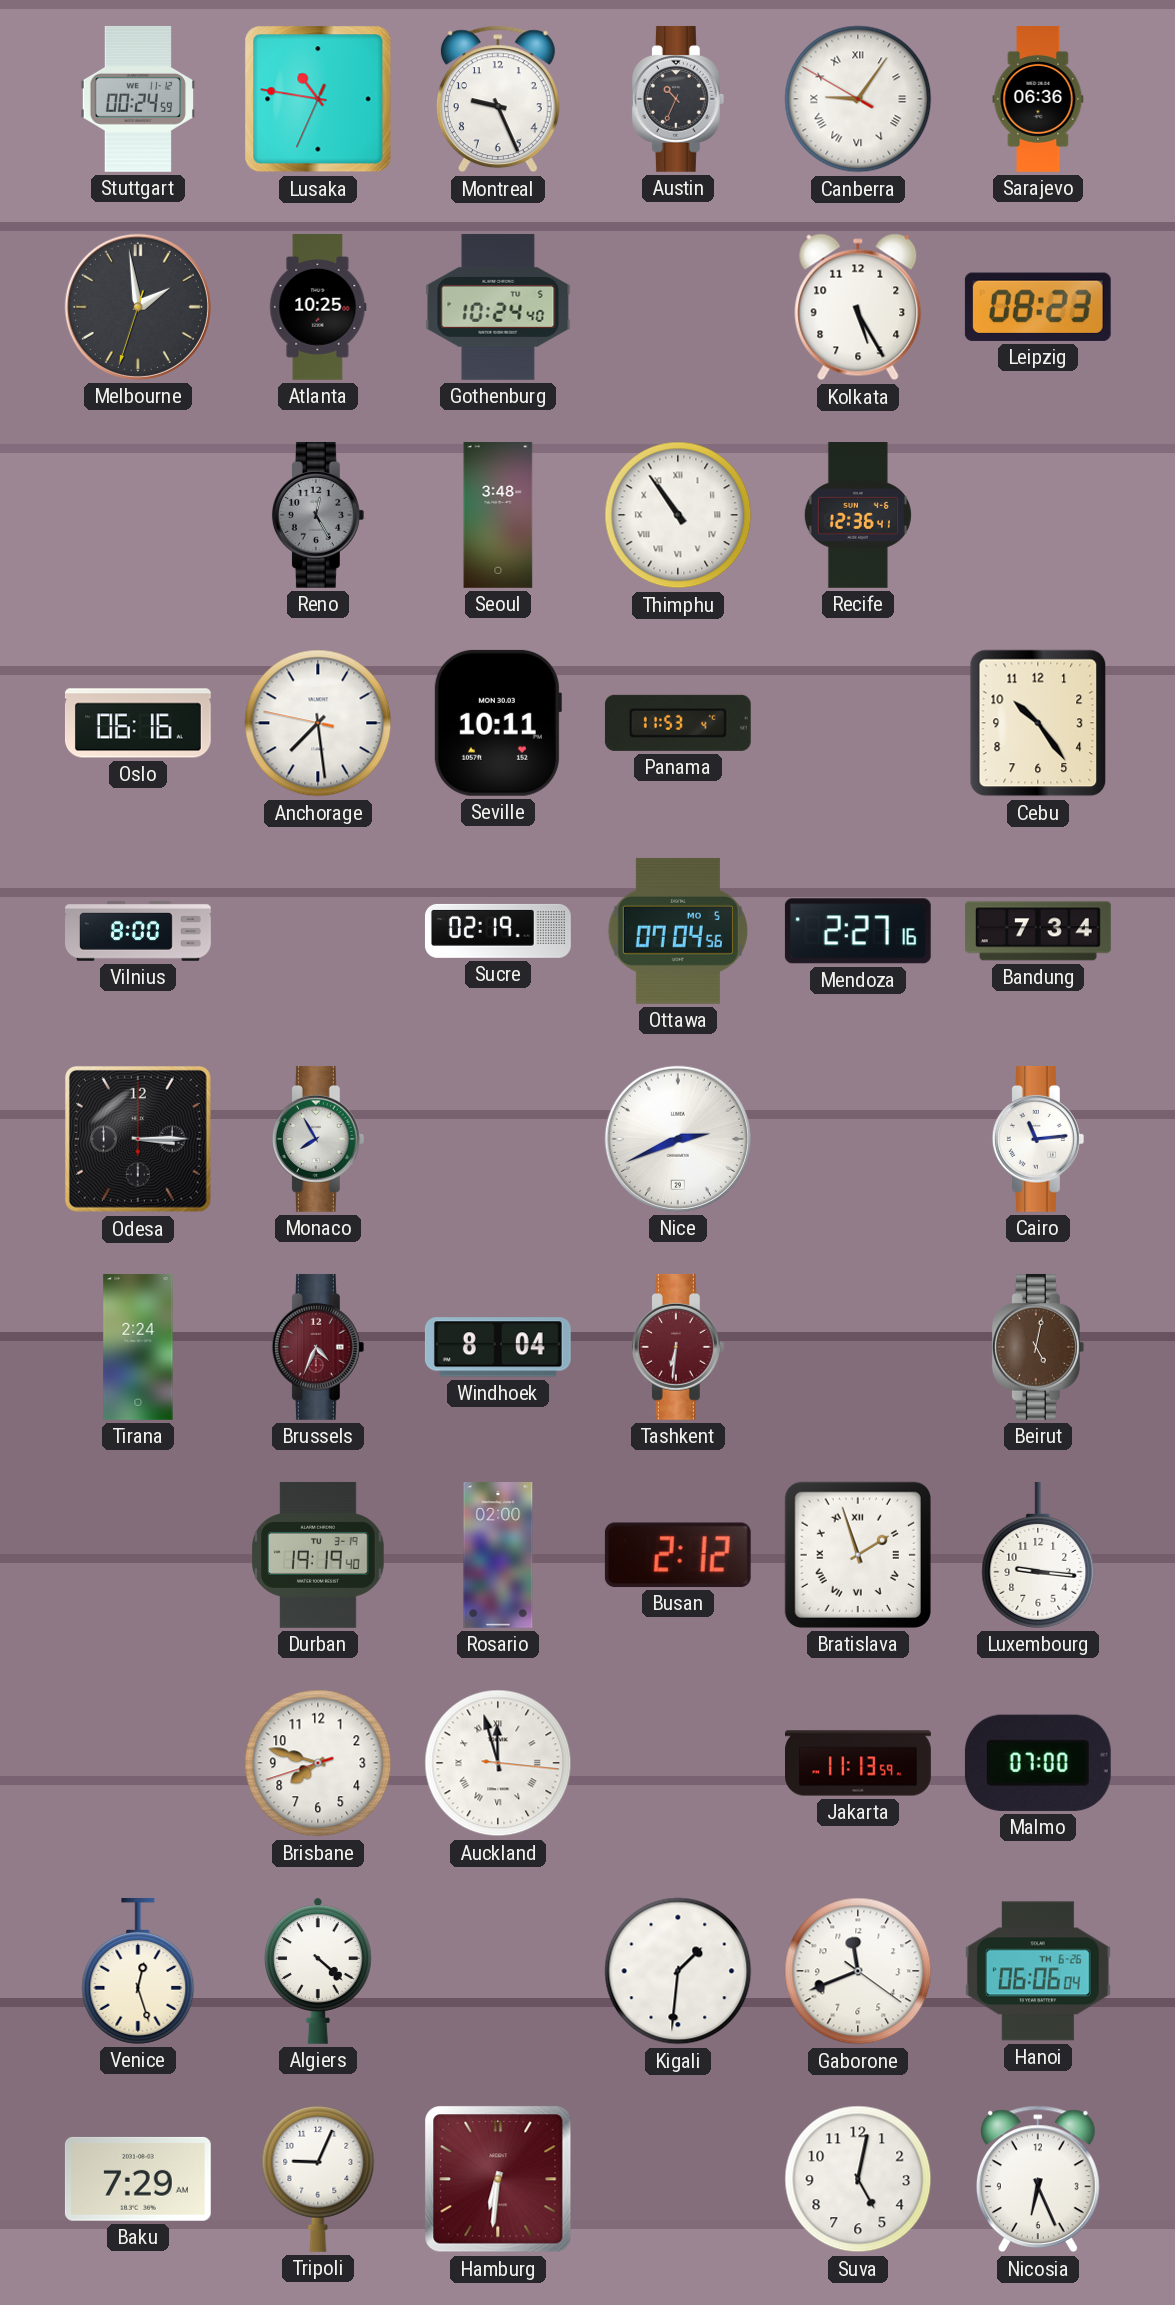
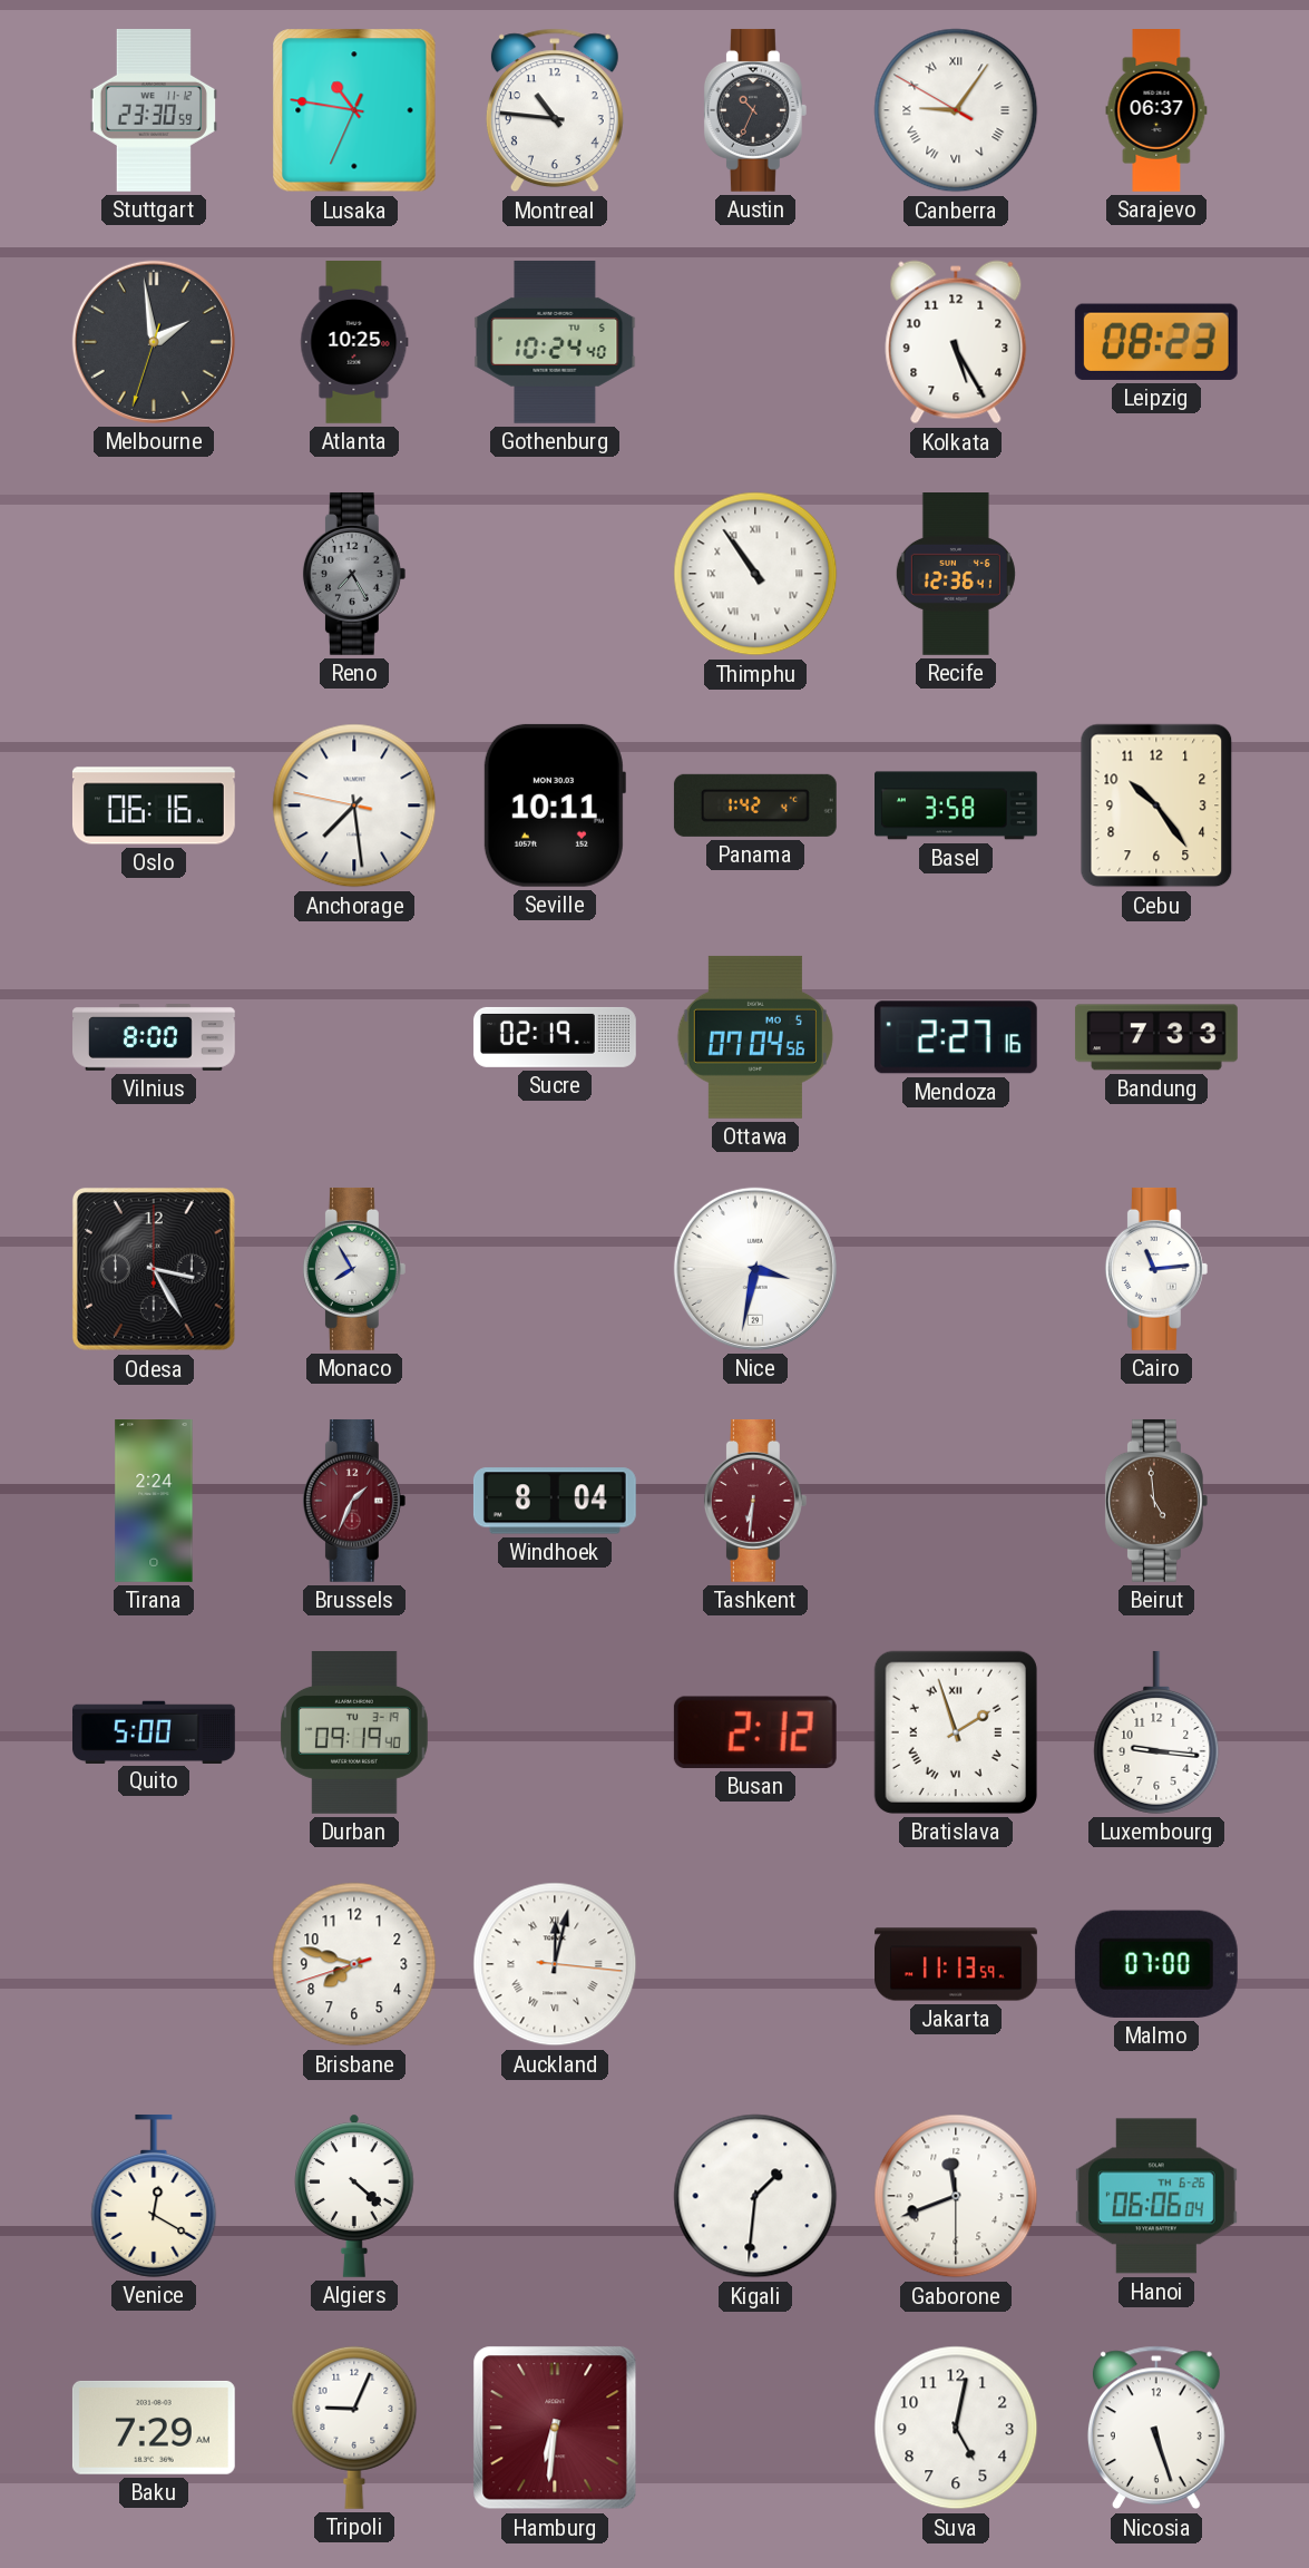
Stuttgart: 00:24 -> 23:30 (154, 110)
Montreal: 9:26 -> 10:46 (555, 110)
Sarajevo: 06:36 -> 06:37 (1156, 111)
Reno: 12:25 -> 7:25 (354, 574)
Seoul: 3:48 -> none (498, 516)
Panama: 11:53 -> 1:42 (755, 805)
Basel: none -> 3:58 (957, 805)
Bandung: 7:34 -> 7:33 (1156, 1037)
Odesa: 3:15 -> 3:25 (154, 1269)
Nice: 2:41 -> 3:32 (755, 1269)
Brussels: 4:34 -> 1:34 (354, 1501)
Beirut: 5:02 -> 4:59 (1156, 1501)
Quito: none -> 5:00 (155, 1731)
Durban: 19:19 -> 09:19 (354, 1732)
Rosario: 02:00 -> none (498, 1556)
Auckland: 11:57 -> 12:02 (555, 1964)
Venice: 12:27 -> 12:20 (154, 2196)
Gaborone: 11:41:21 -> 11:41:30 (956, 2196)
Nicosia: 6:26 -> 5:27 (1156, 2428)
